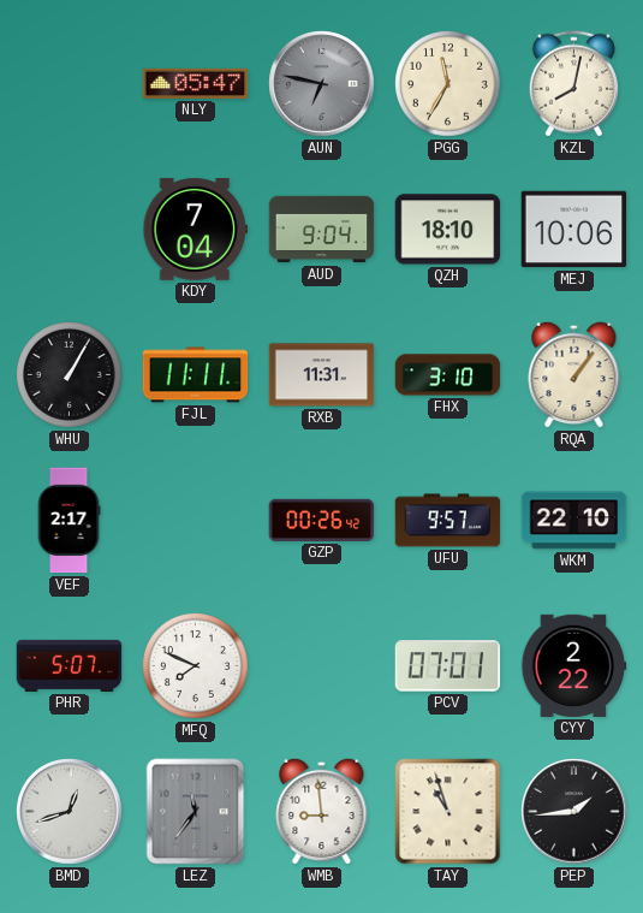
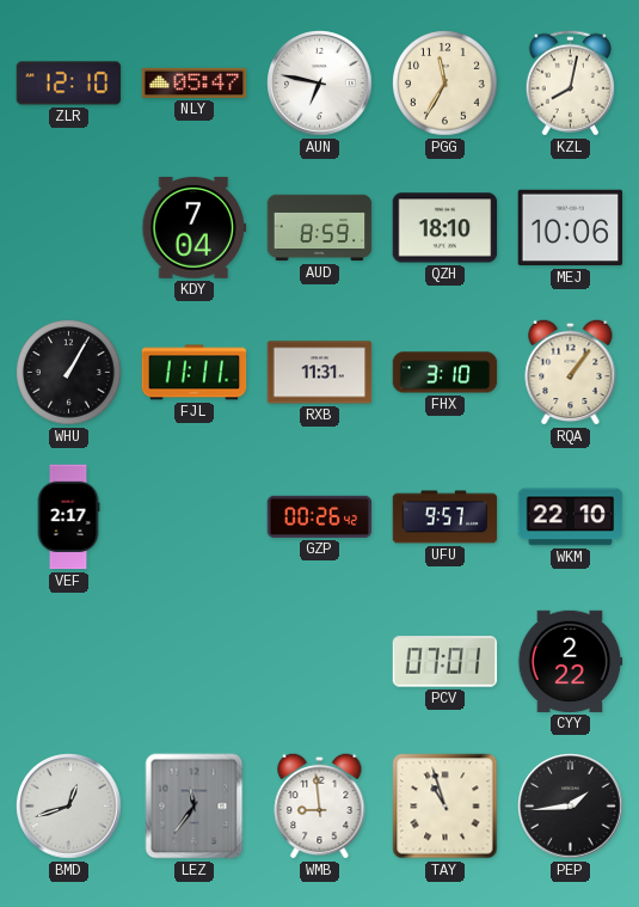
ZLR: none -> 12:10 (69, 84)
AUN dial: grey -> white (320, 84)
AUD: 9:04 -> 8:59 (320, 228)
PHR: 5:07 -> none (70, 665)
MFQ: 7:49 -> none (196, 666)
